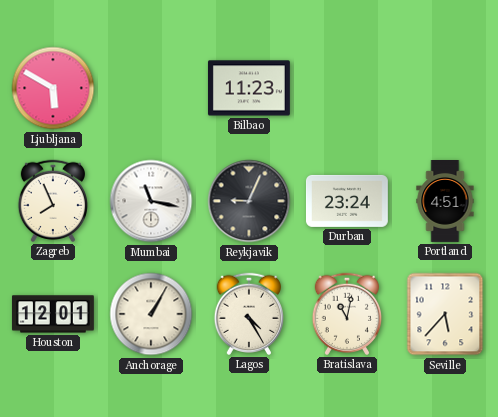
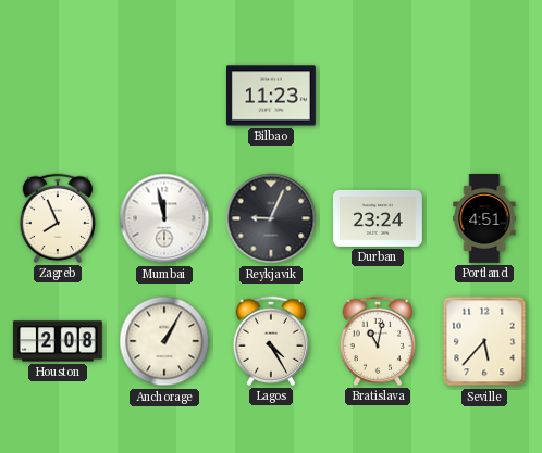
Ljubljana: 5:50 -> none (53, 88)
Mumbai: 11:17 -> 11:58 (164, 218)
Houston: 12:01 -> 2:08 (58, 341)
